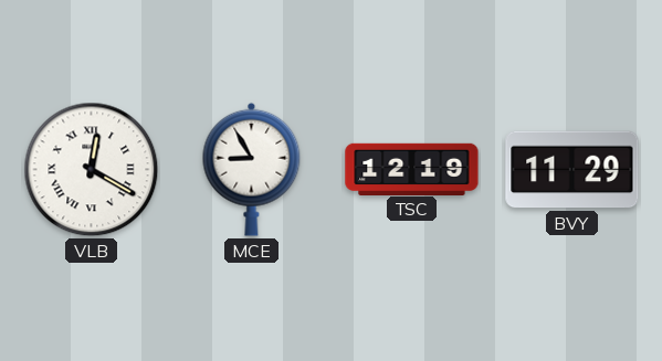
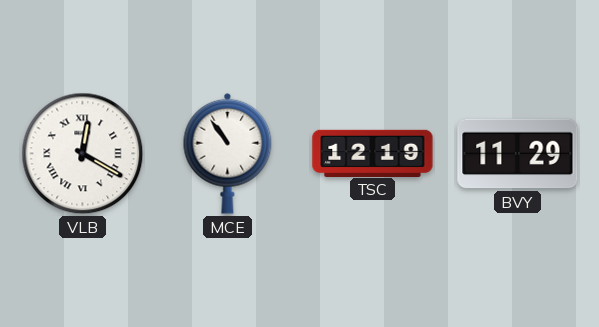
MCE: 8:55 -> 10:54 (228, 153)
